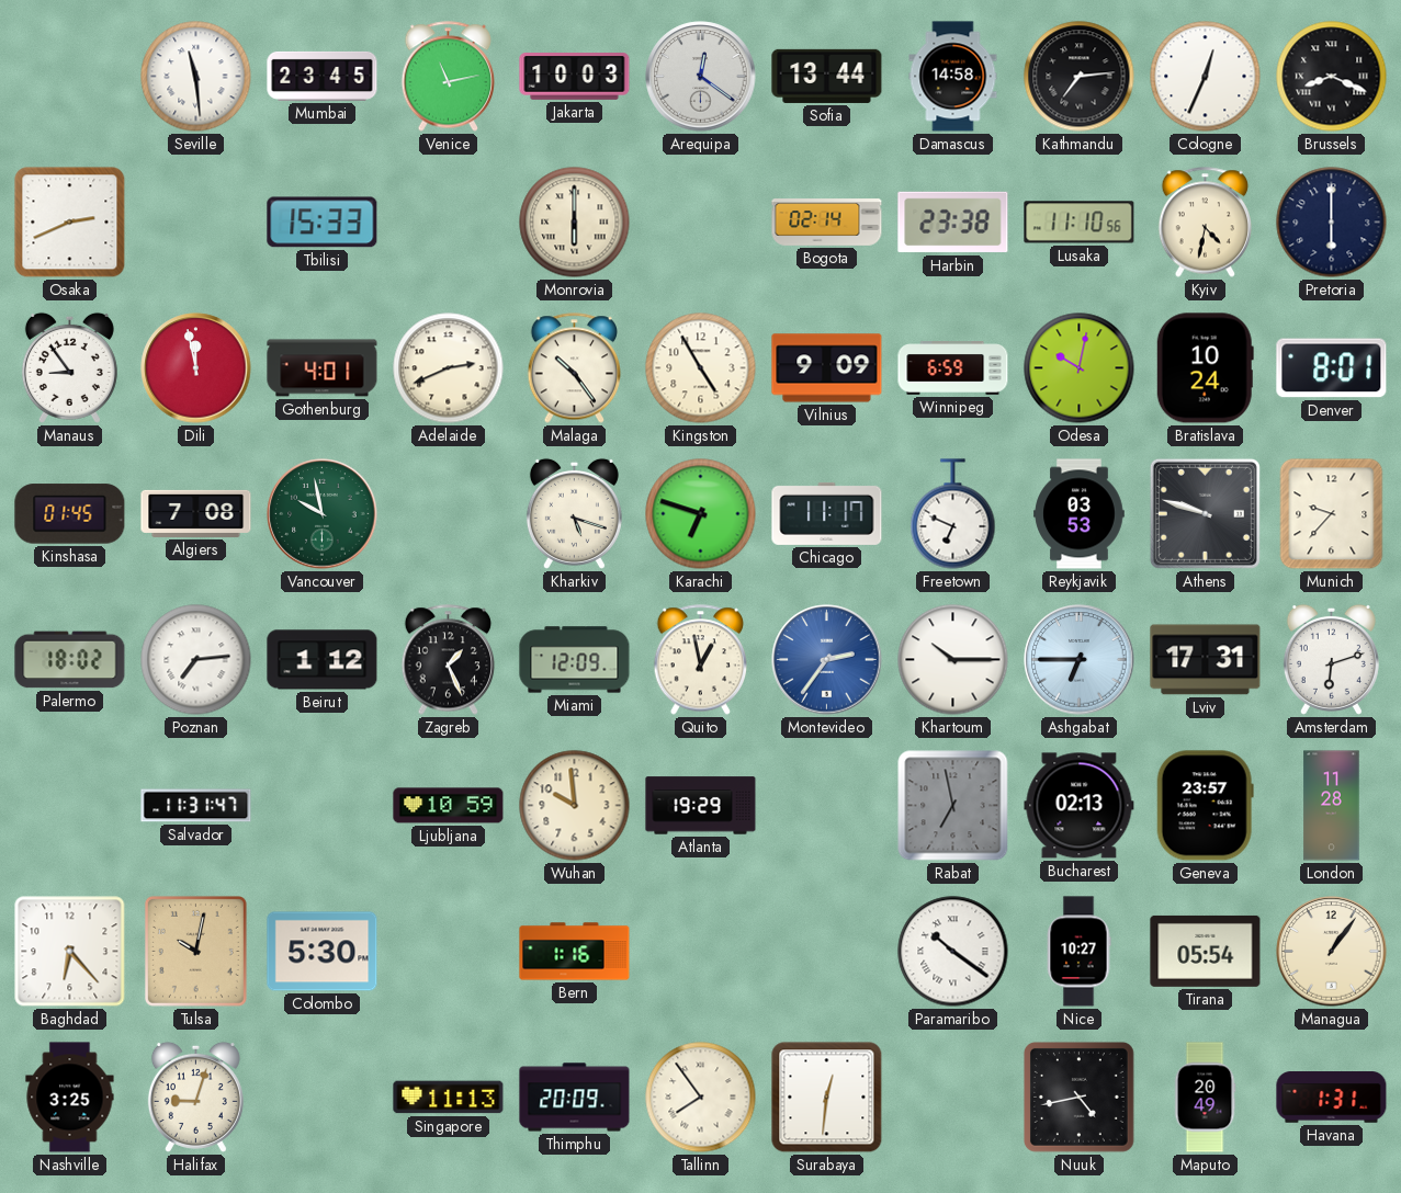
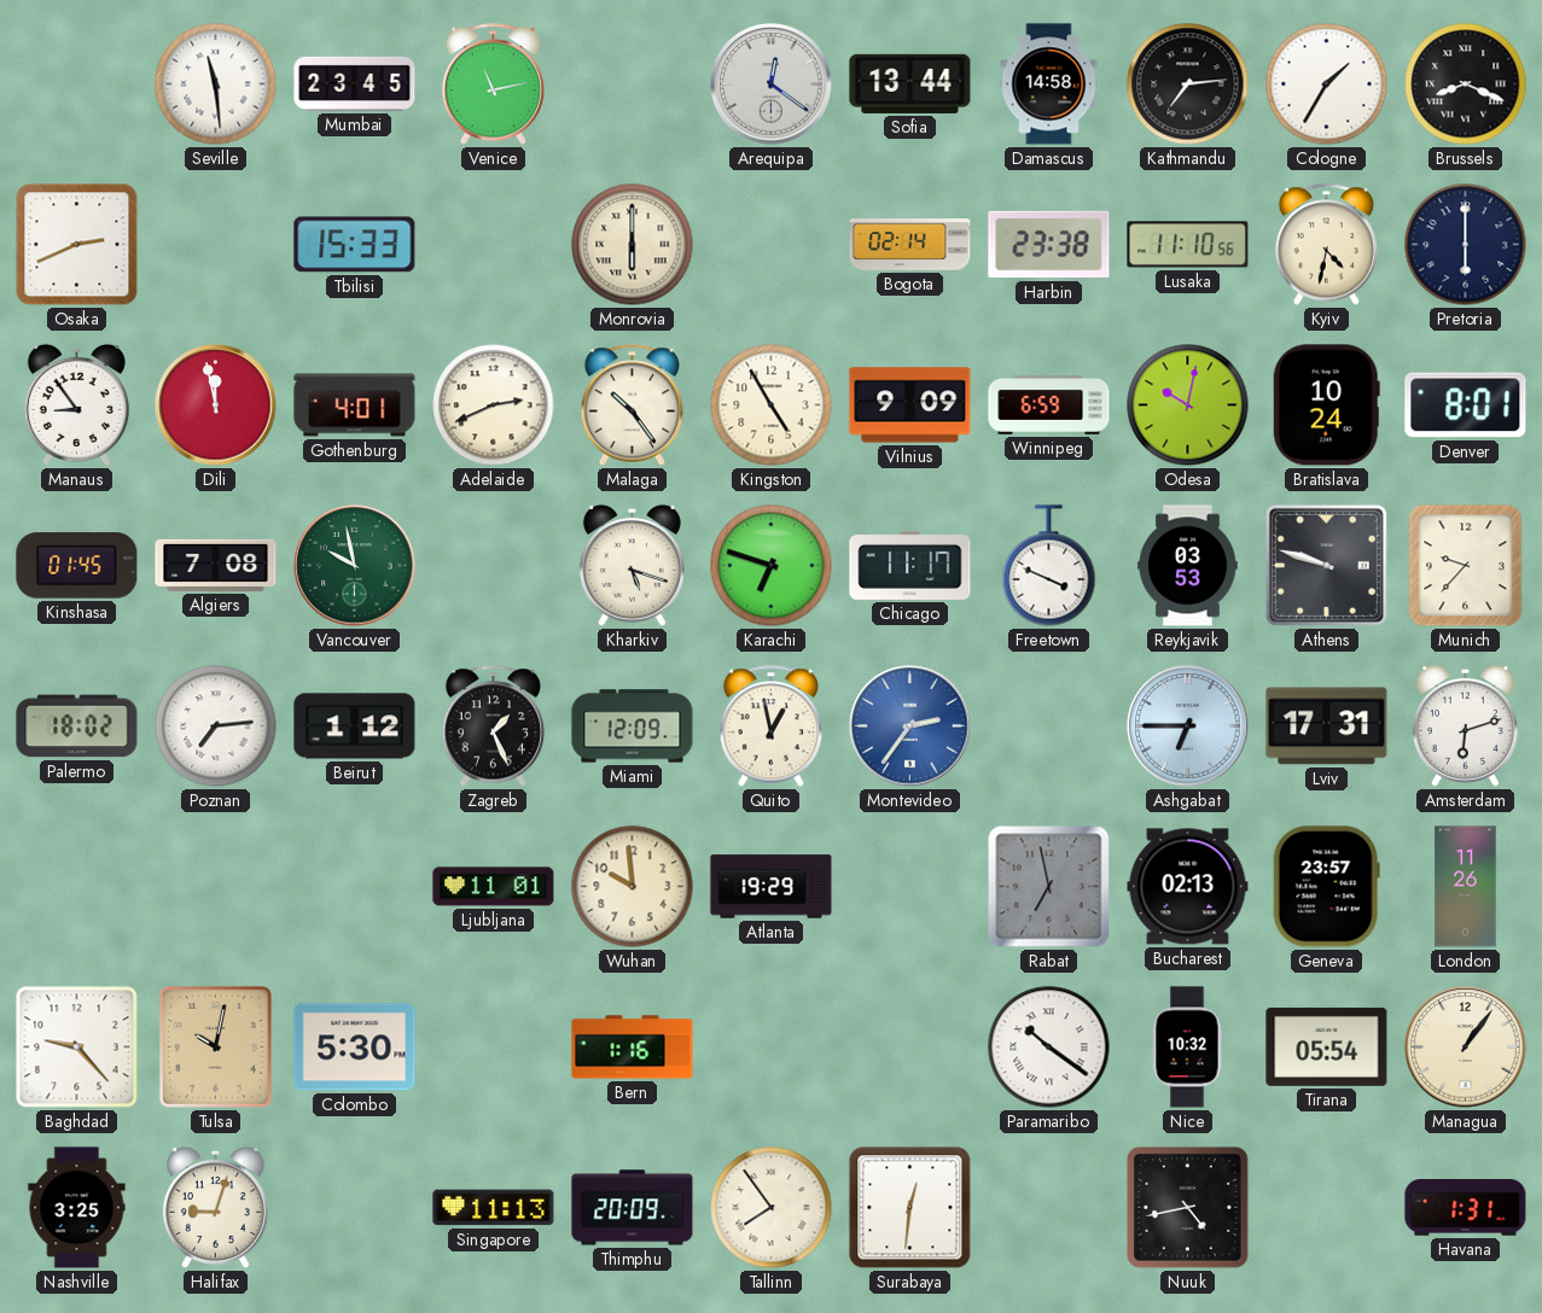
Jakarta: 10:03 -> none (575, 77)
Cologne: 12:34 -> 1:35 (1327, 84)
Freetown: 6:49 -> 3:49 (1049, 566)
Khartoum: 10:15 -> none (953, 660)
Salvador: 11:31 -> none (196, 806)
Ljubljana: 10:59 -> 11:01 (494, 887)
London: 11:28 -> 11:26 (1466, 887)
Baghdad: 6:23 -> 9:23 (77, 1048)
Nice: 10:27 -> 10:32 (1187, 1048)
Maputo: 20:49 -> none (1205, 1098)
